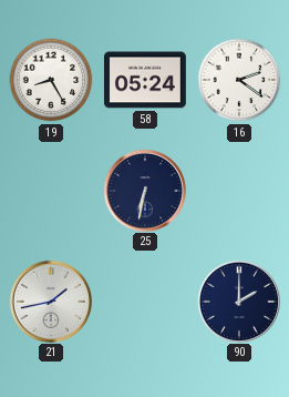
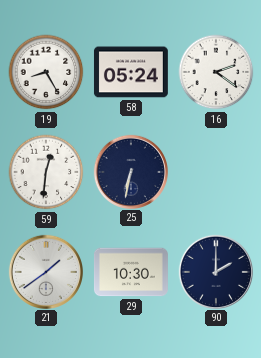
59: none -> 12:31 (46, 172)
21: 1:43 -> 1:39 (45, 271)
29: none -> 10:30 (131, 272)
